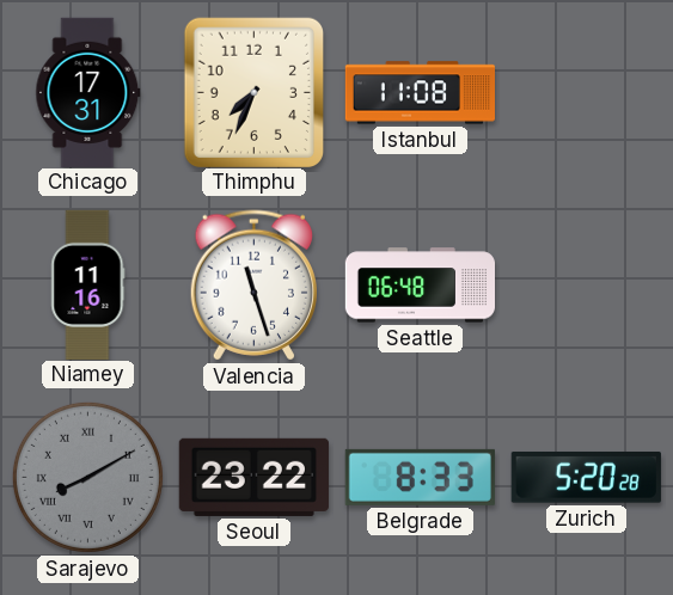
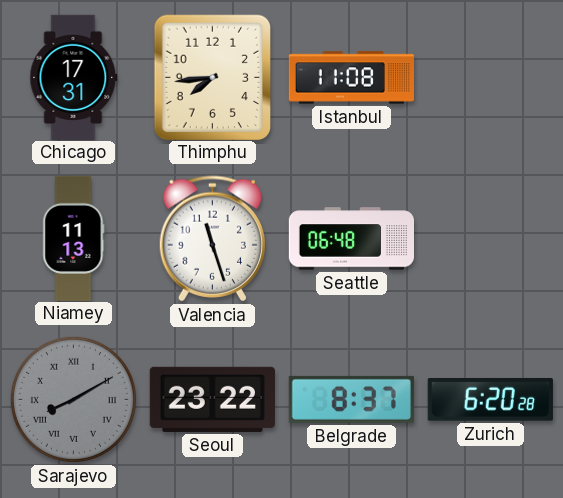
Thimphu: 7:34 -> 7:44 (212, 77)
Niamey: 11:16 -> 11:13 (74, 238)
Belgrade: 8:33 -> 8:37 (351, 399)
Zurich: 5:20 -> 6:20 (490, 400)
